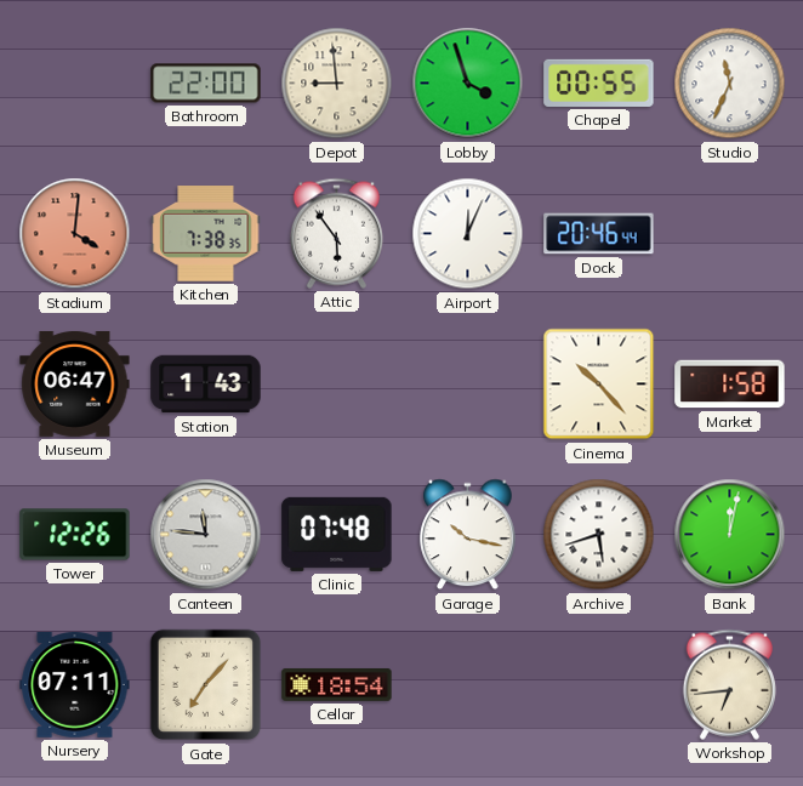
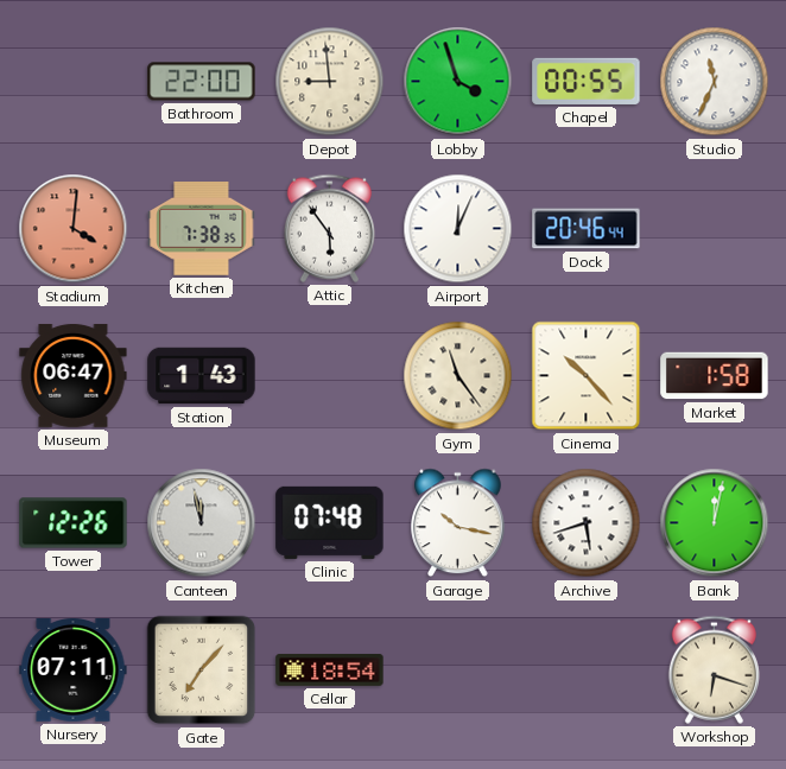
Gym: none -> 11:24 (458, 376)
Canteen: 11:46 -> 11:58 (202, 523)
Workshop: 6:44 -> 6:18 (714, 669)
